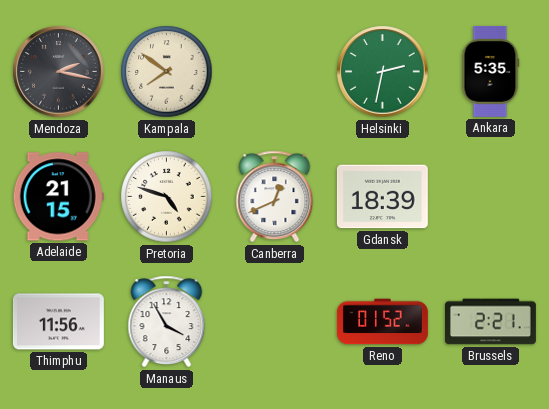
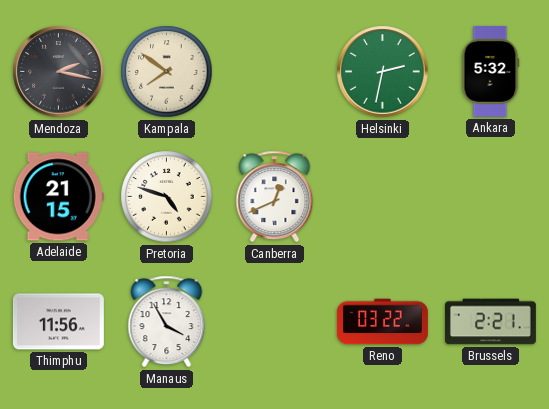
Ankara: 5:35 -> 5:32 (490, 71)
Gdansk: 18:39 -> none (382, 197)
Reno: 01:52 -> 03:22 (382, 322)
